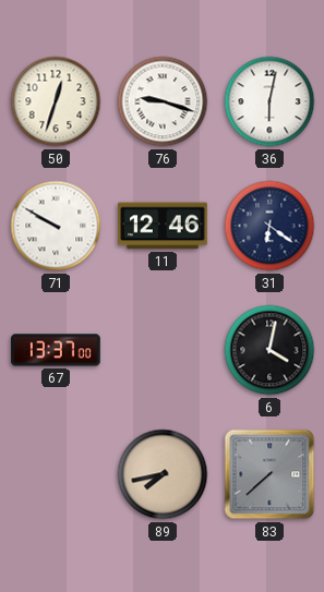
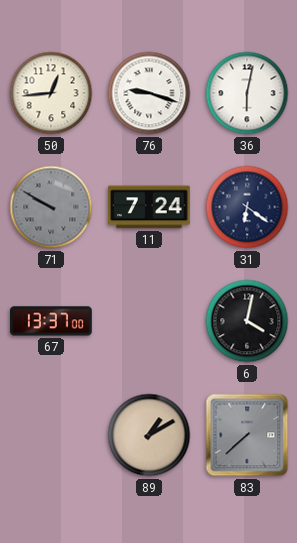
50: 12:33 -> 12:44 (51, 93)
71 dial: white -> grey (51, 207)
11: 12:46 -> 7:24 (149, 207)
89: 7:43 -> 1:10 (149, 435)
